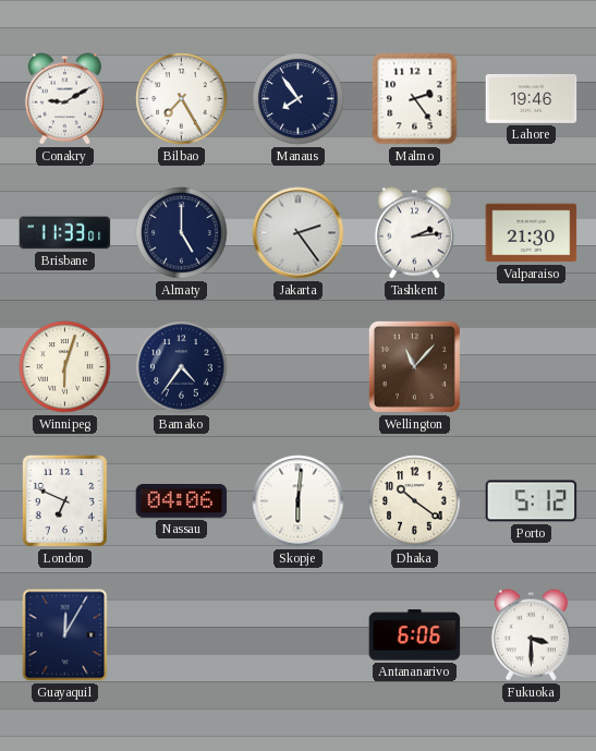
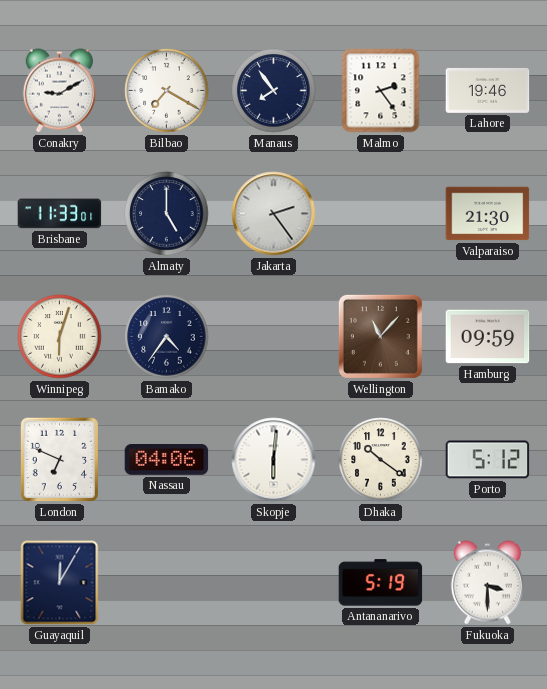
Bilbao: 7:25 -> 7:20 (167, 91)
Tashkent: 2:14 -> none (414, 233)
Hamburg: none -> 09:59 (488, 337)
Antananarivo: 6:06 -> 5:19 (381, 583)
